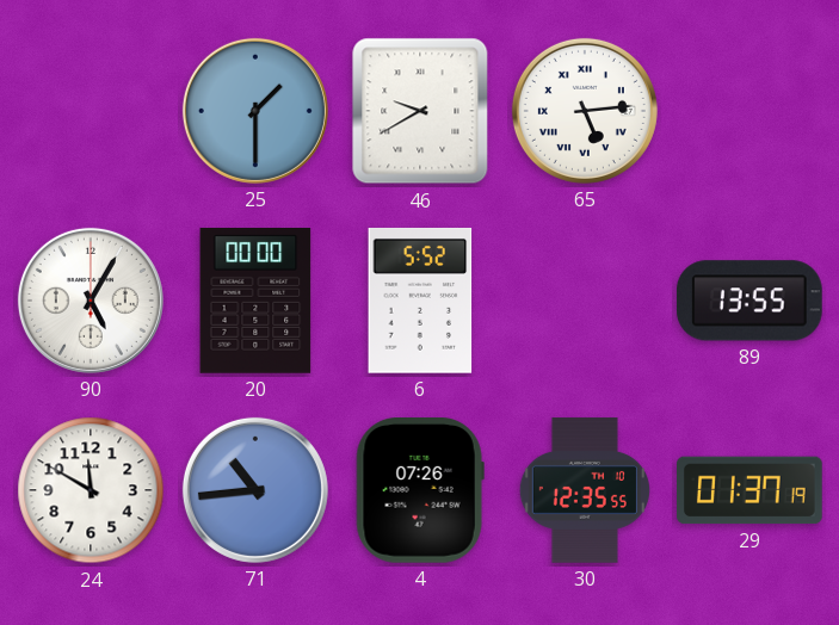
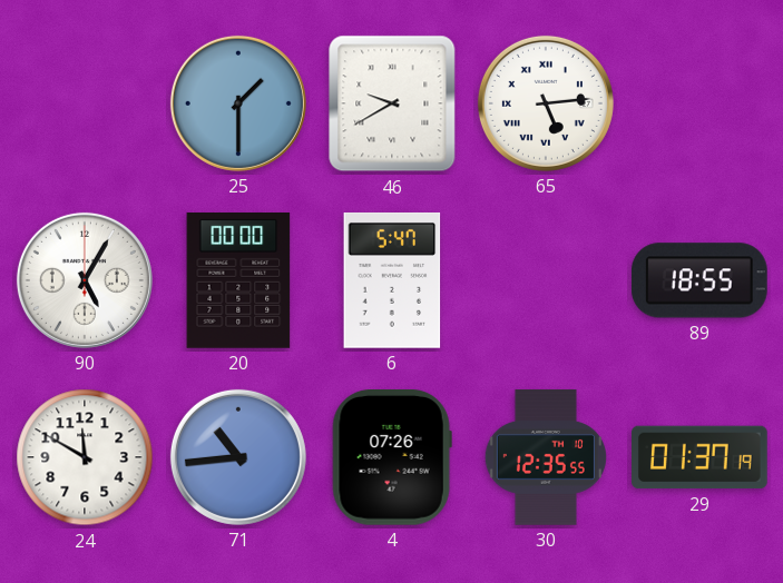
6: 5:52 -> 5:47 (392, 280)
89: 13:55 -> 18:55 (699, 280)
